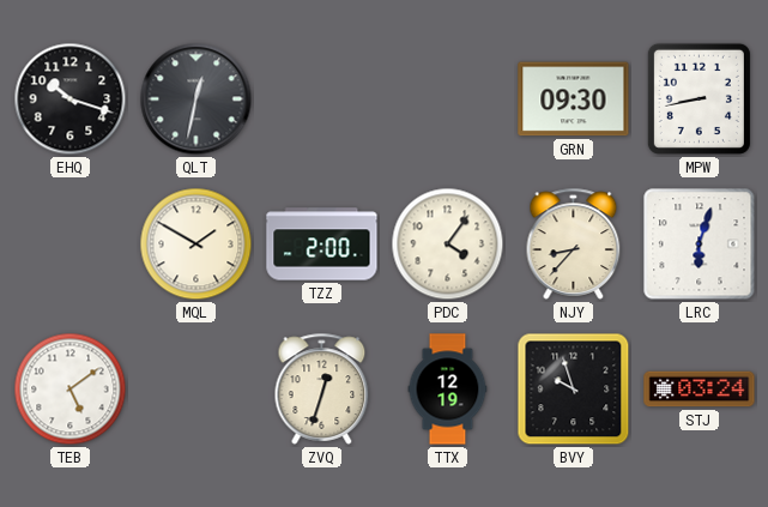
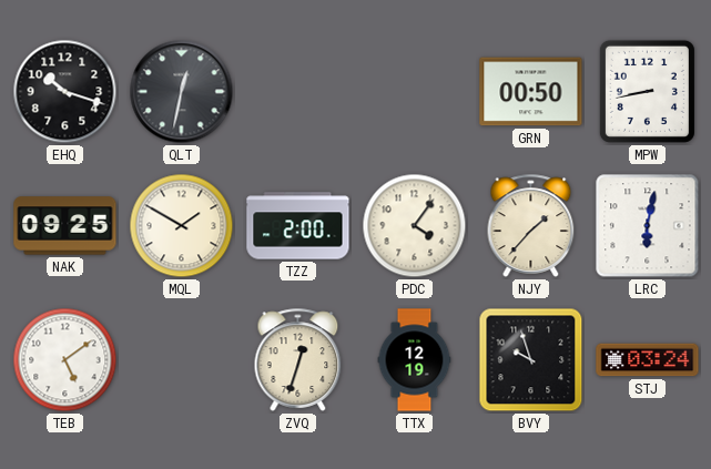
GRN: 09:30 -> 00:50 (531, 92)
NAK: none -> 09:25 (65, 226)
NJY: 8:37 -> 1:37 (531, 225)
LRC: 6:03 -> 6:02 (648, 226)
